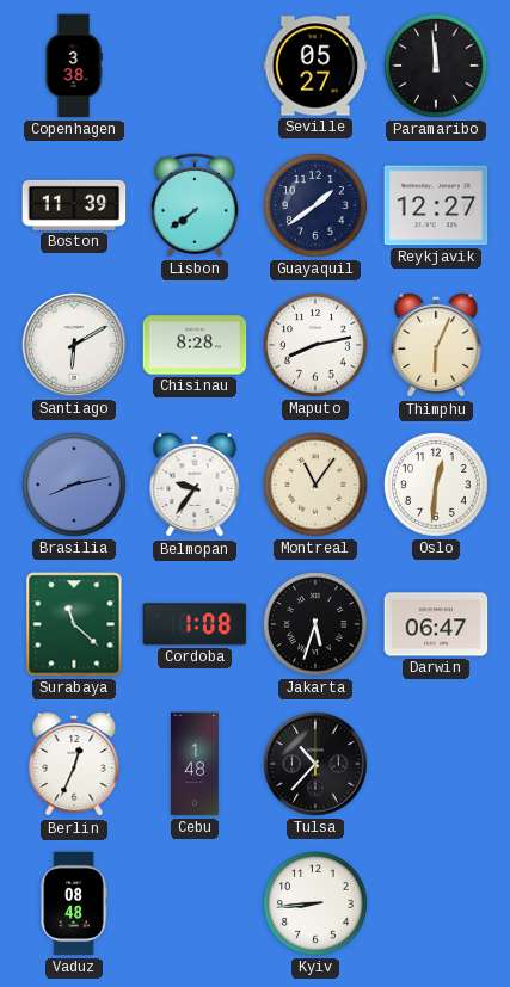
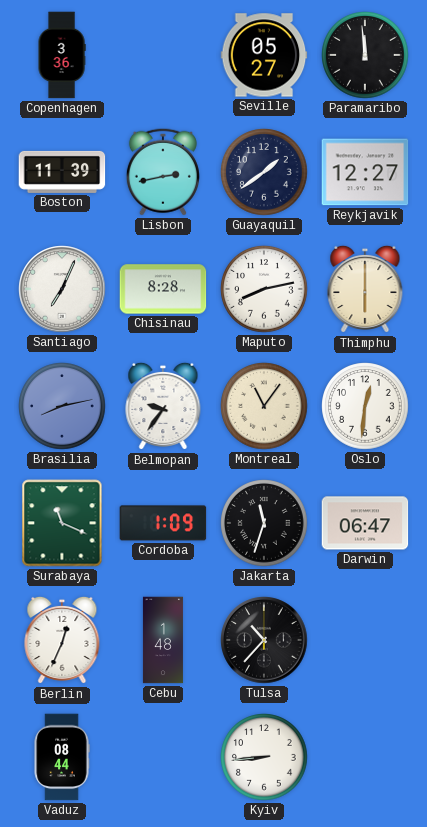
Copenhagen: 3:38 -> 3:36 (62, 55)
Lisbon: 7:39 -> 2:43 (163, 172)
Santiago: 6:10 -> 7:04 (62, 289)
Thimphu: 6:04 -> 6:00 (365, 289)
Surabaya: 11:22 -> 11:19 (62, 523)
Cordoba: 1:08 -> 1:09 (163, 523)
Jakarta: 5:33 -> 11:33 (264, 523)
Vaduz: 08:48 -> 08:44 (62, 757)
